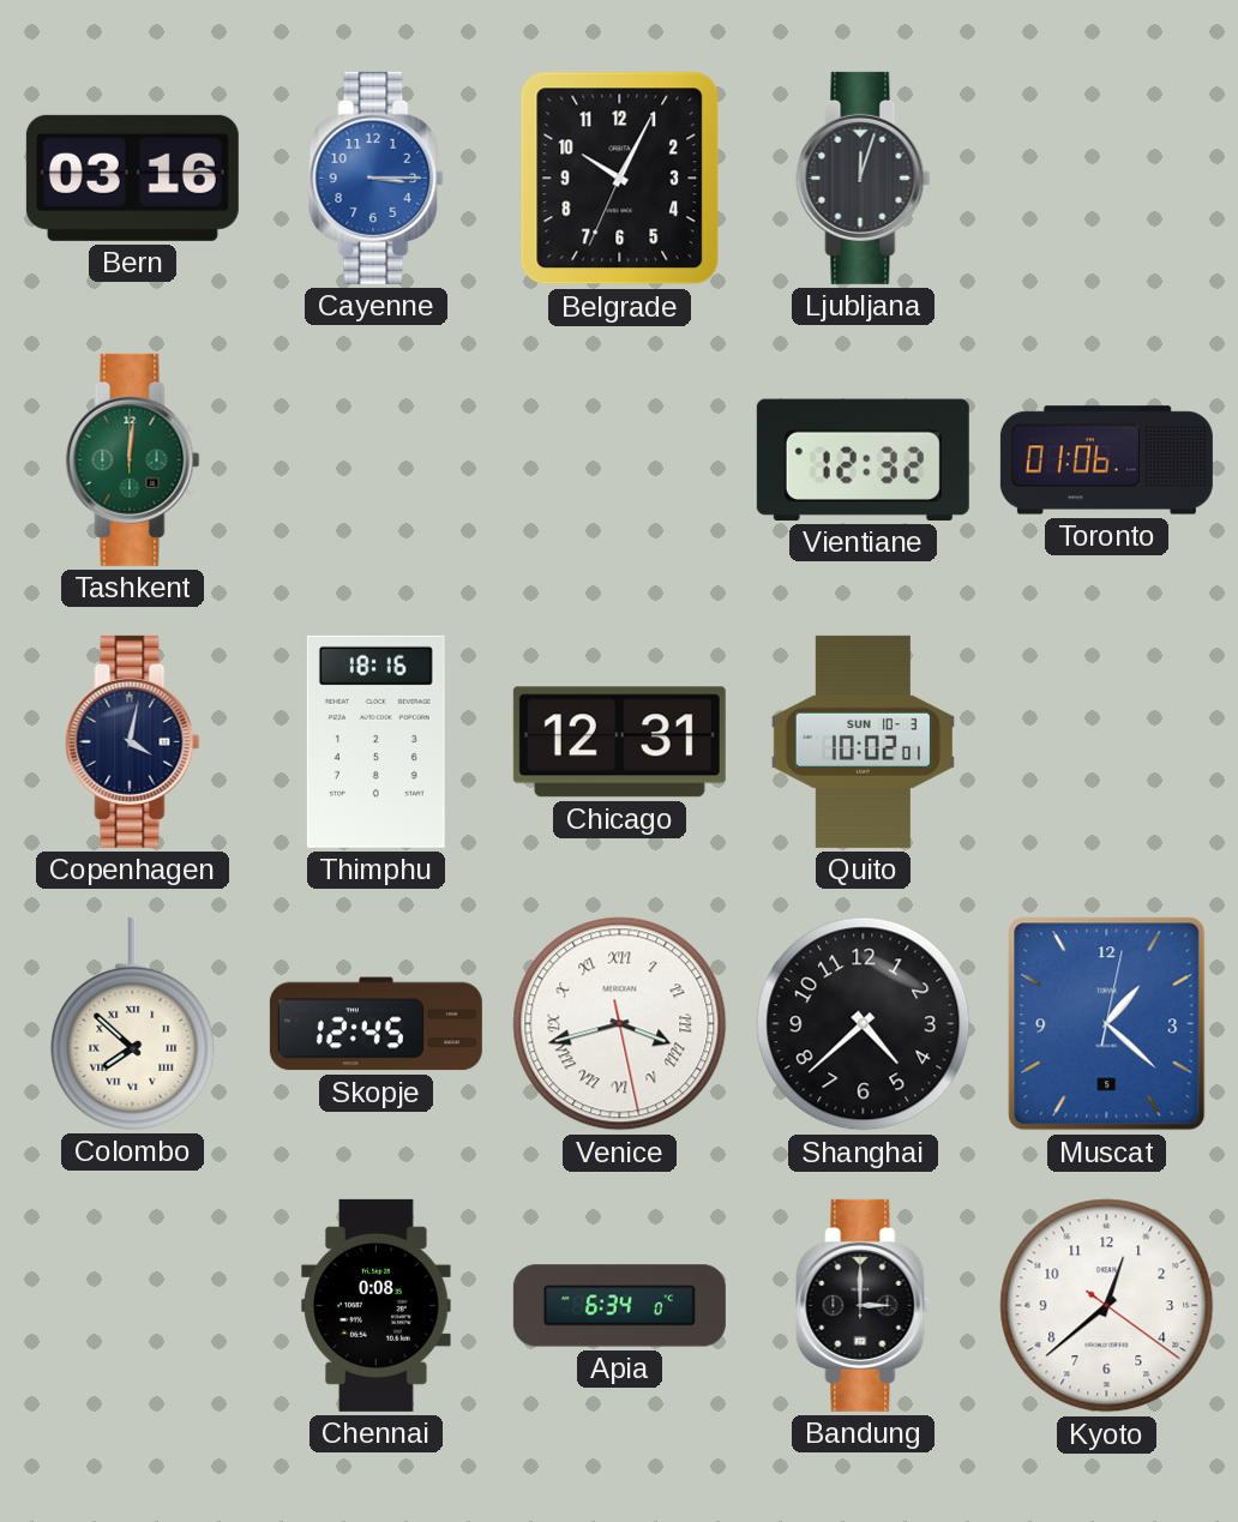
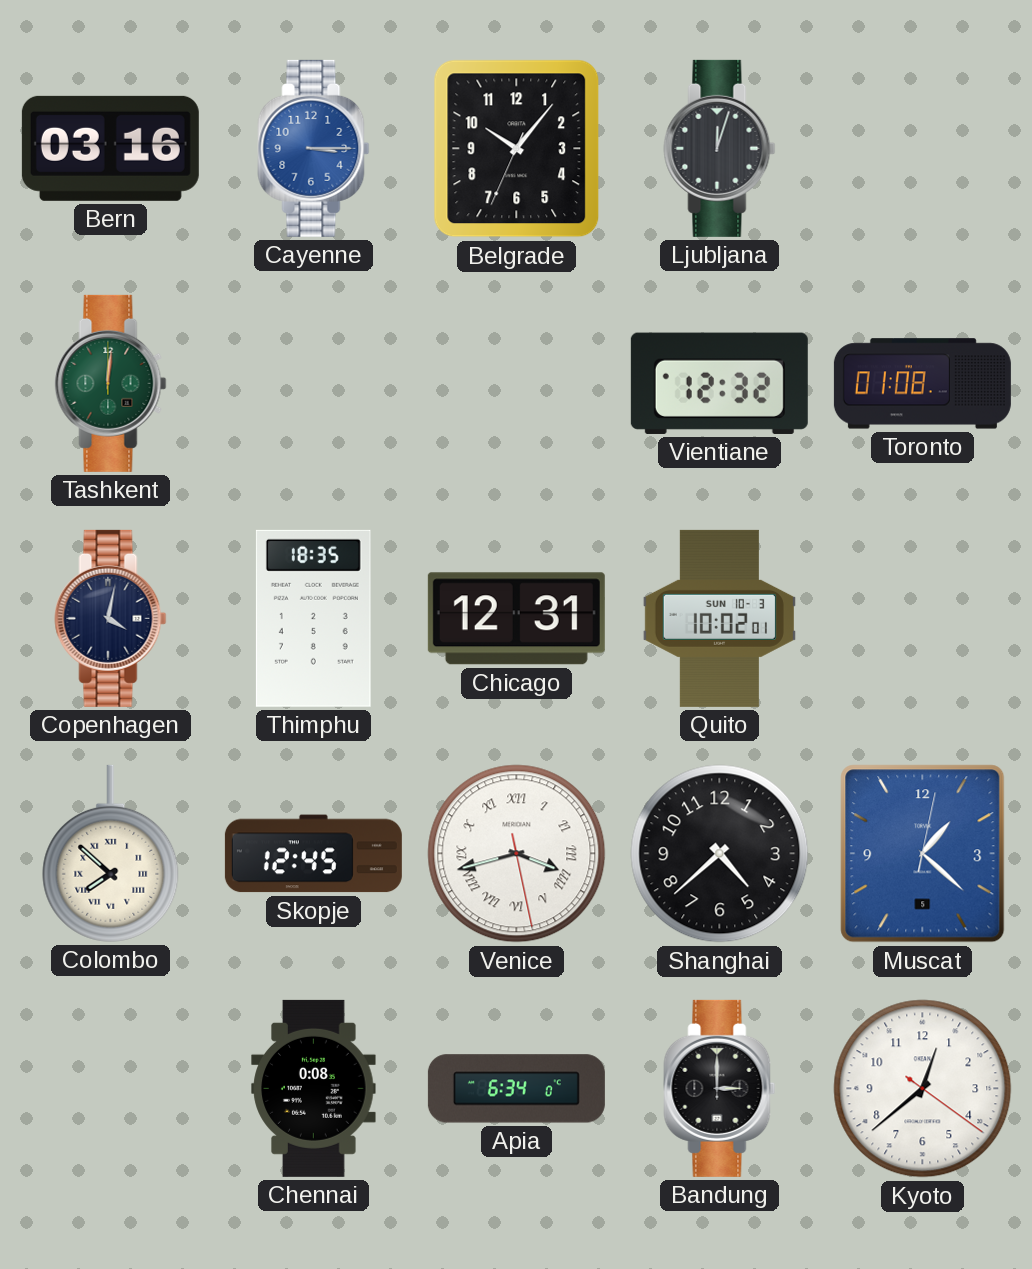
Belgrade: 10:04 -> 10:06 (517, 149)
Toronto: 01:06 -> 01:08 (922, 384)
Thimphu: 18:16 -> 18:35 (313, 618)
